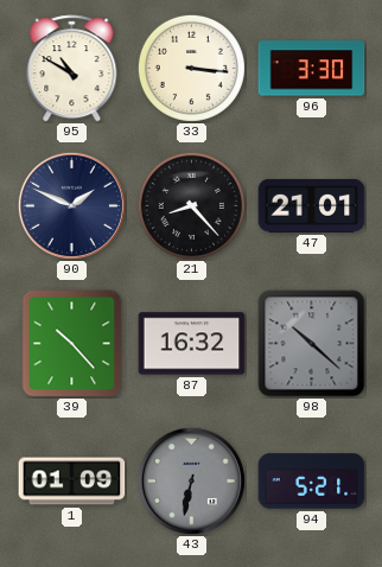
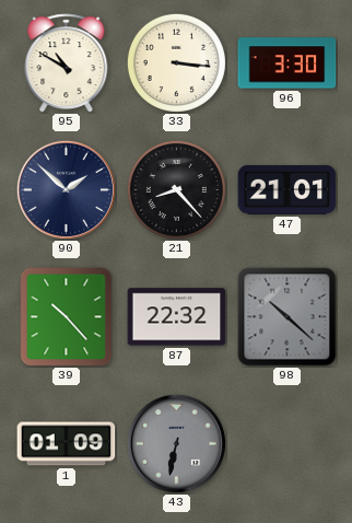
90: 1:49 -> 1:52 (66, 189)
87: 16:32 -> 22:32 (177, 317)
94: 5:21 -> none (312, 482)
